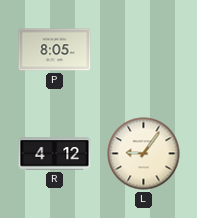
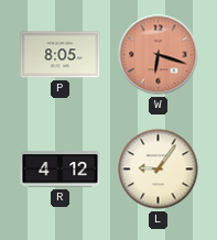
W: none -> 6:18 (159, 55)
